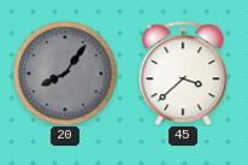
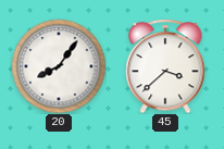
20 dial: grey -> white (59, 66)
